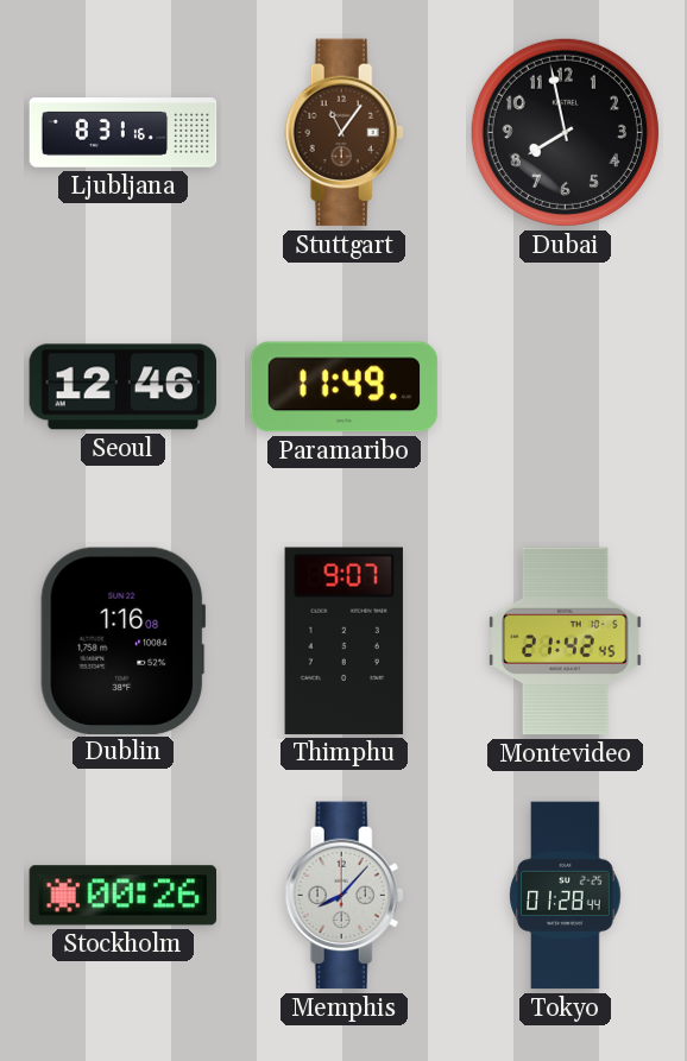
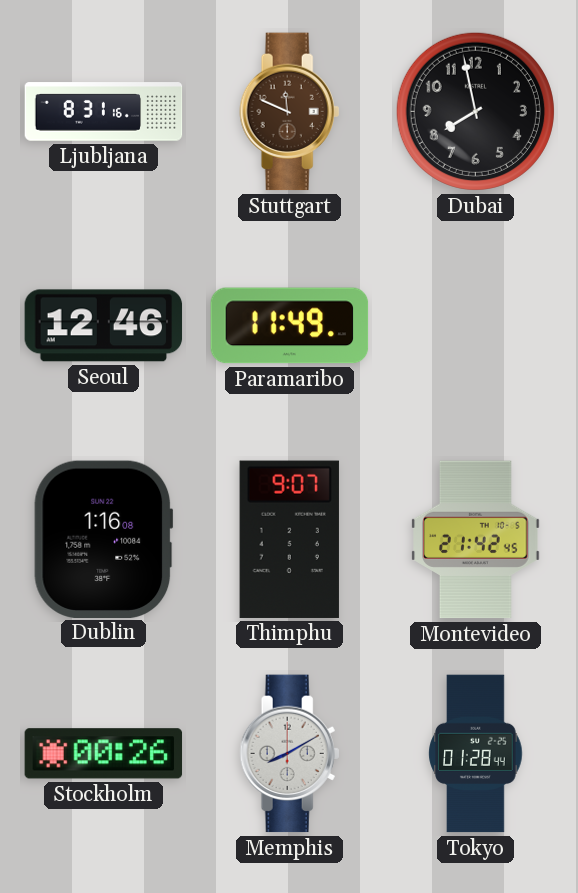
Stuttgart: 11:06 -> 11:49 (290, 112)
Memphis: 8:07 -> 8:10 (290, 754)
